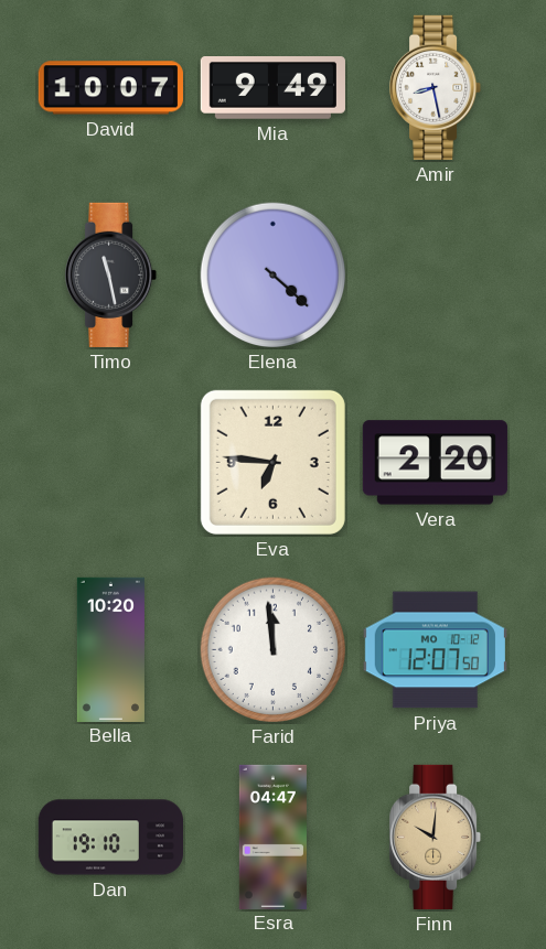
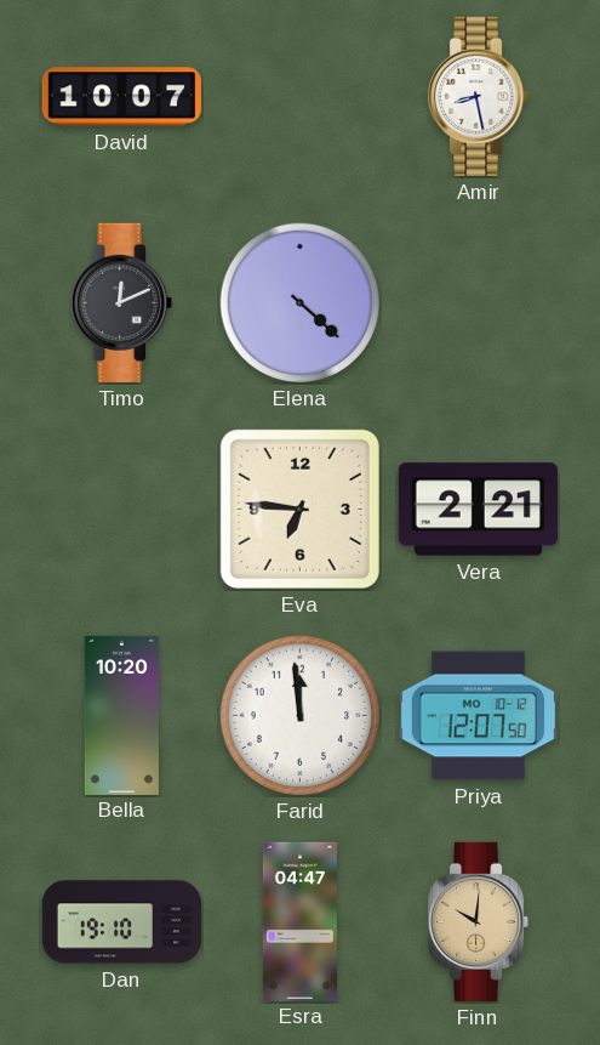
Mia: 9:49 -> none (272, 88)
Timo: 11:28 -> 12:11 (122, 302)
Vera: 2:20 -> 2:21 (478, 510)
